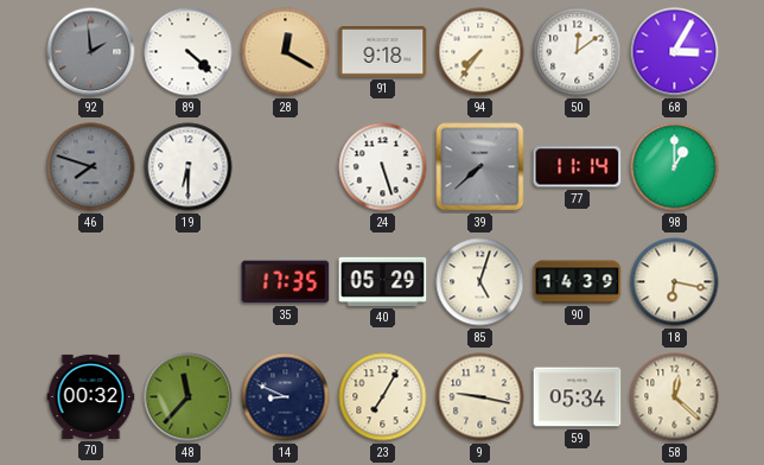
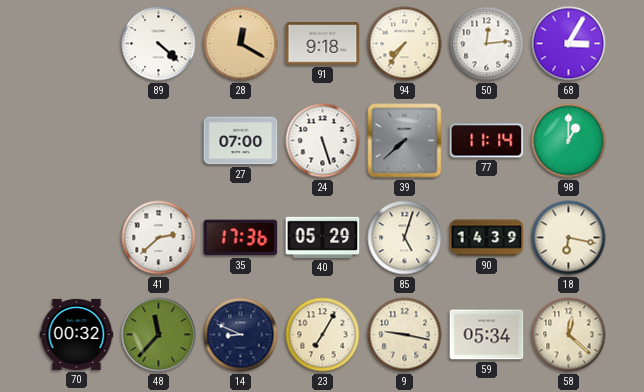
92: 1:59 -> none (91, 52)
50: 12:09 -> 12:14 (487, 44)
46: 7:48 -> none (91, 167)
19: 6:30 -> none (189, 167)
27: none -> 07:00 (241, 141)
41: none -> 2:38 (159, 238)
35: 17:35 -> 17:36 (241, 238)
